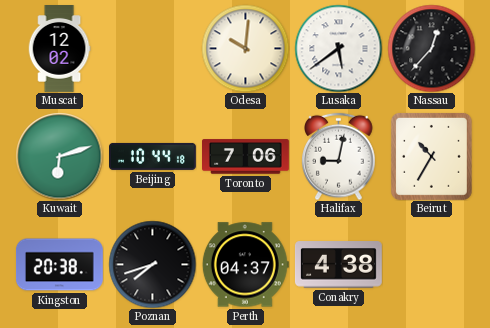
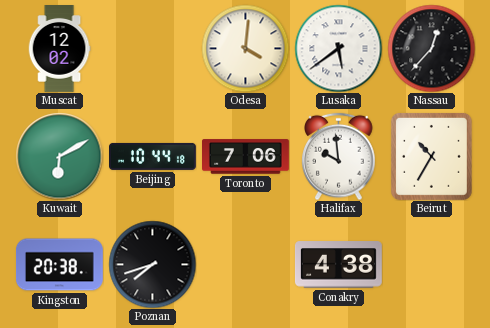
Odesa: 10:01 -> 4:01 (245, 48)
Kuwait: 6:12 -> 6:10 (59, 156)
Halifax: 9:02 -> 9:59 (339, 156)
Perth: 04:37 -> none (245, 265)
